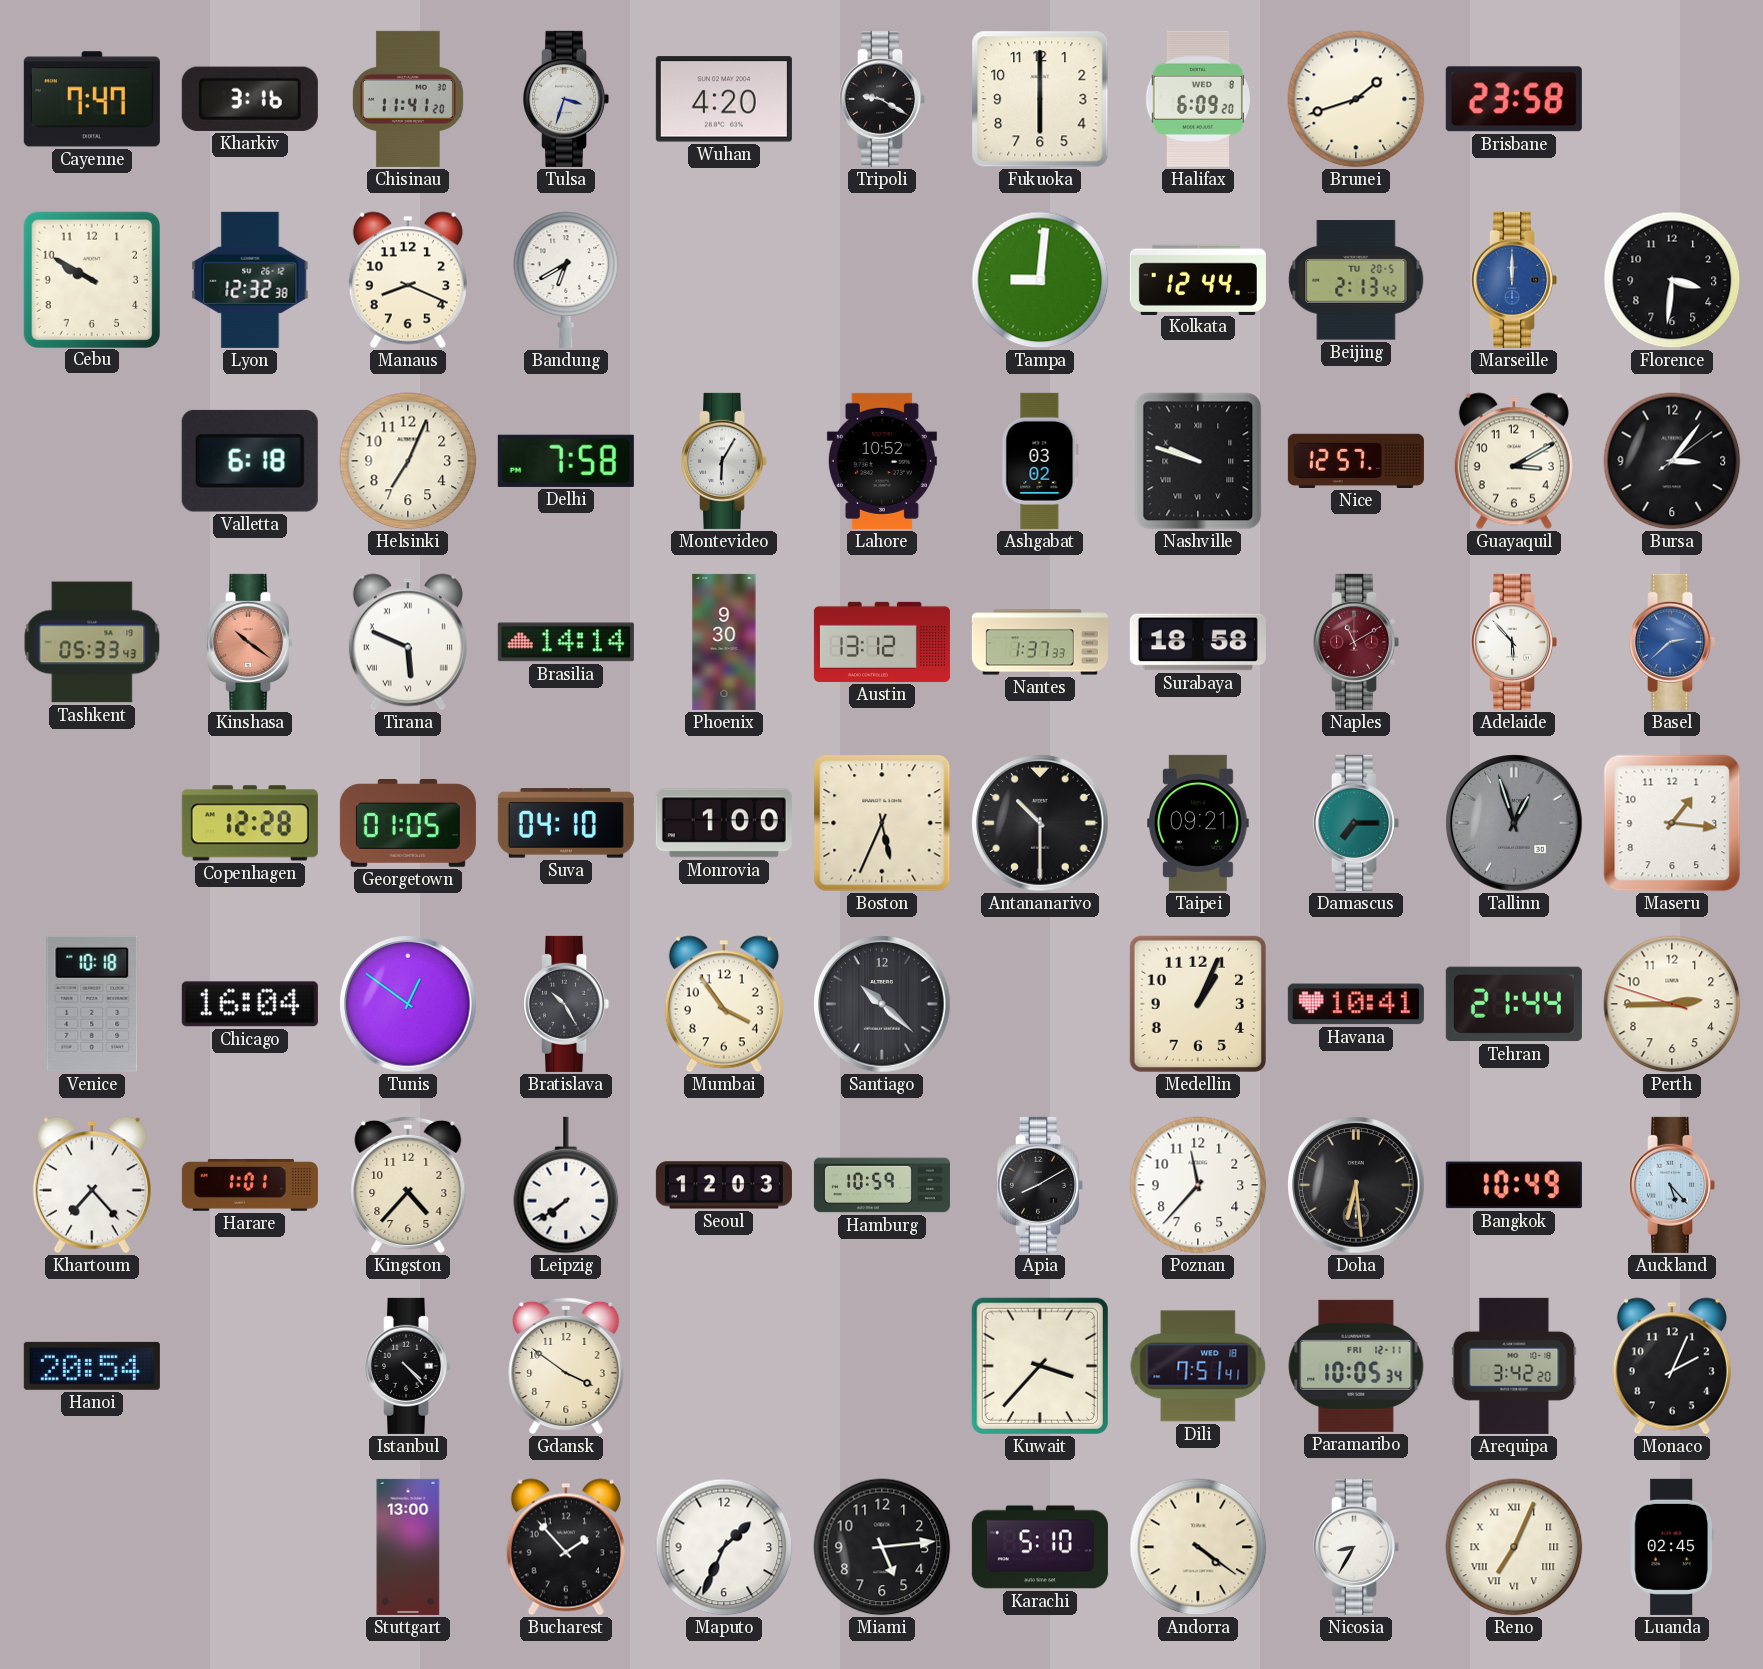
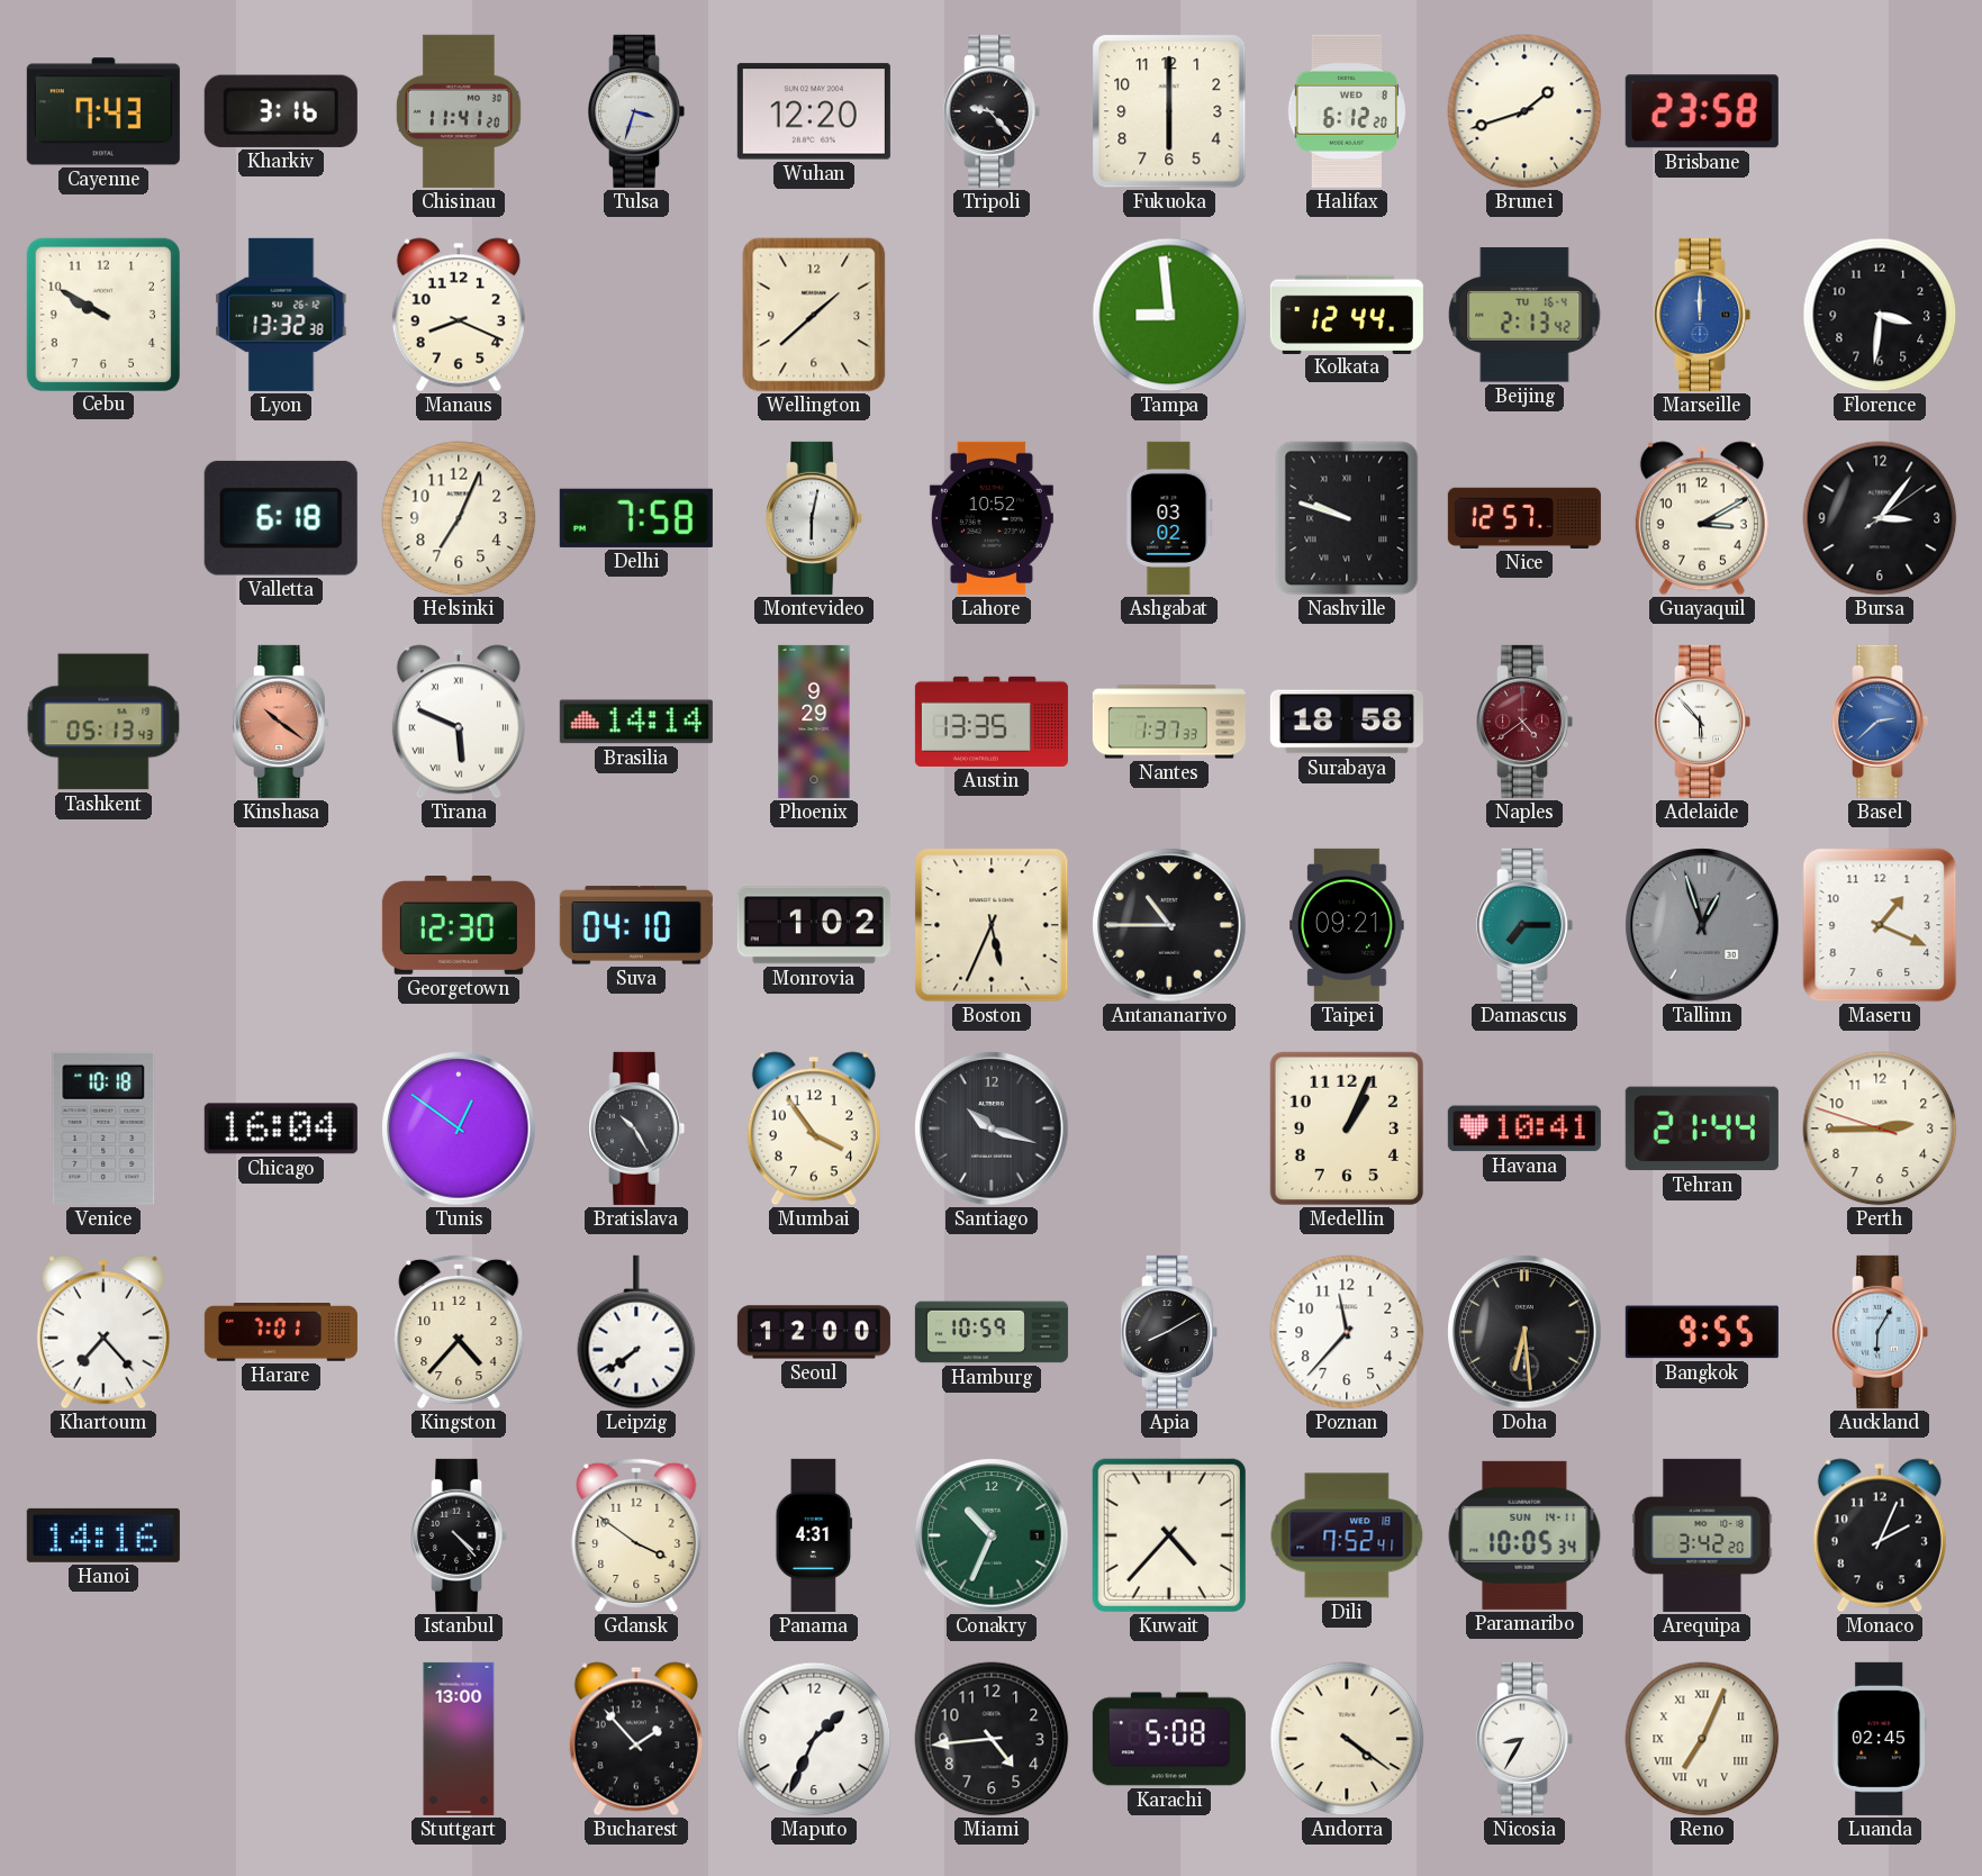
Cayenne: 7:47 -> 7:43 (103, 111)
Wuhan: 4:20 -> 12:20 (814, 111)
Tripoli: 9:20 -> 9:23 (993, 111)
Halifax: 6:09 -> 6:12 (1347, 111)
Lyon: 12:32 -> 13:32 (281, 315)
Bandung: 6:40 -> none (566, 280)
Wellington: none -> 1:38 (814, 315)
Tampa: 9:01 -> 8:59 (1169, 315)
Beijing date: TU 20-5 -> TU 16-4 (1524, 315)
Montevideo: 6:05 -> 6:02 (815, 518)
Tashkent: 05:33 -> 05:13 (103, 722)
Phoenix: 9:30 -> 9:29 (814, 722)
Austin: 13:12 -> 13:35 (992, 722)
Naples: 11:10 -> 4:39 (1526, 722)
Copenhagen: 12:28 -> none (250, 823)
Georgetown: 01:05 -> 12:30 (459, 926)
Monrovia: 1:00 -> 1:02 (814, 925)
Antananarivo: 10:30 -> 10:45 (1169, 925)
Maseru: 1:16 -> 1:19 (1880, 925)
Santiago: 10:22 -> 10:18 (992, 1129)
Harare: 1:01 -> 7:01 (281, 1333)
Seoul: 12:03 -> 12:00 (814, 1332)
Bangkok: 10:49 -> 9:55 (1702, 1332)
Auckland: 5:23 -> 6:05 (1881, 1332)
Hanoi: 20:54 -> 14:16 (103, 1535)
Panama: none -> 4:31 (814, 1535)
Conakry: none -> 10:34 (992, 1535)
Kuwait: 3:37 -> 4:37 (1169, 1535)
Dili: 7:51 -> 7:52 (1347, 1535)
Paramaribo date: FRI 12-11 -> SUN 14-11 (1524, 1535)
Miami: 5:14 -> 4:44 (992, 1739)
Karachi: 5:10 -> 5:08 (1169, 1739)
